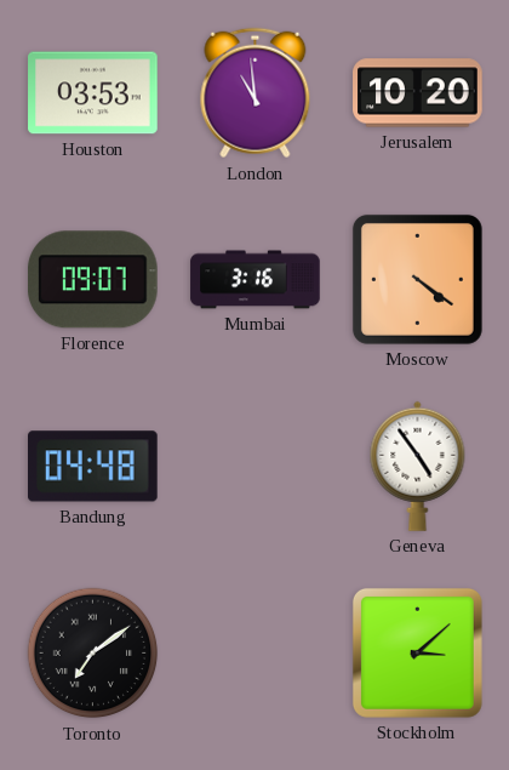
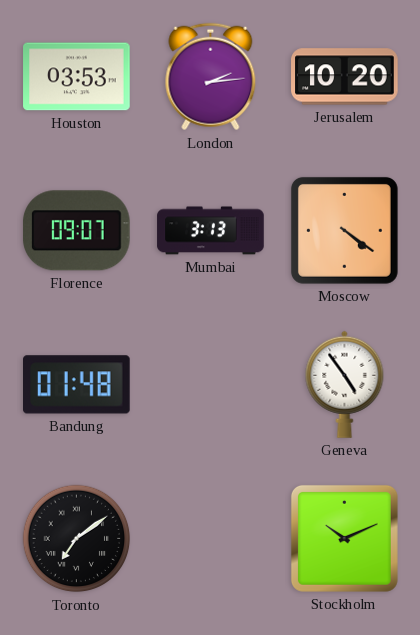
London: 10:59 -> 2:14 (211, 77)
Mumbai: 3:16 -> 3:13 (211, 231)
Bandung: 04:48 -> 01:48 (77, 385)
Stockholm: 3:08 -> 10:11 (344, 538)
